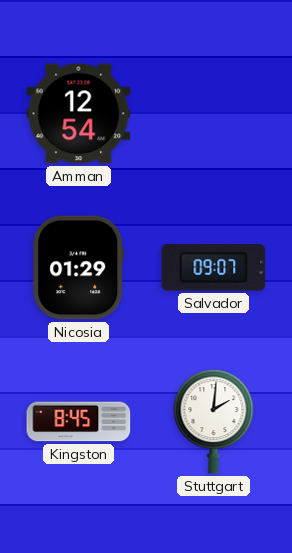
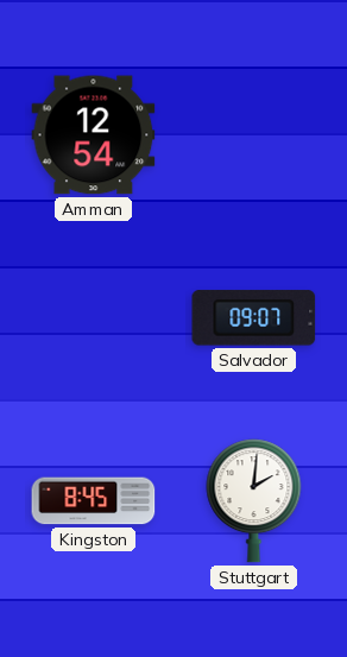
Nicosia: 01:29 -> none (79, 268)
